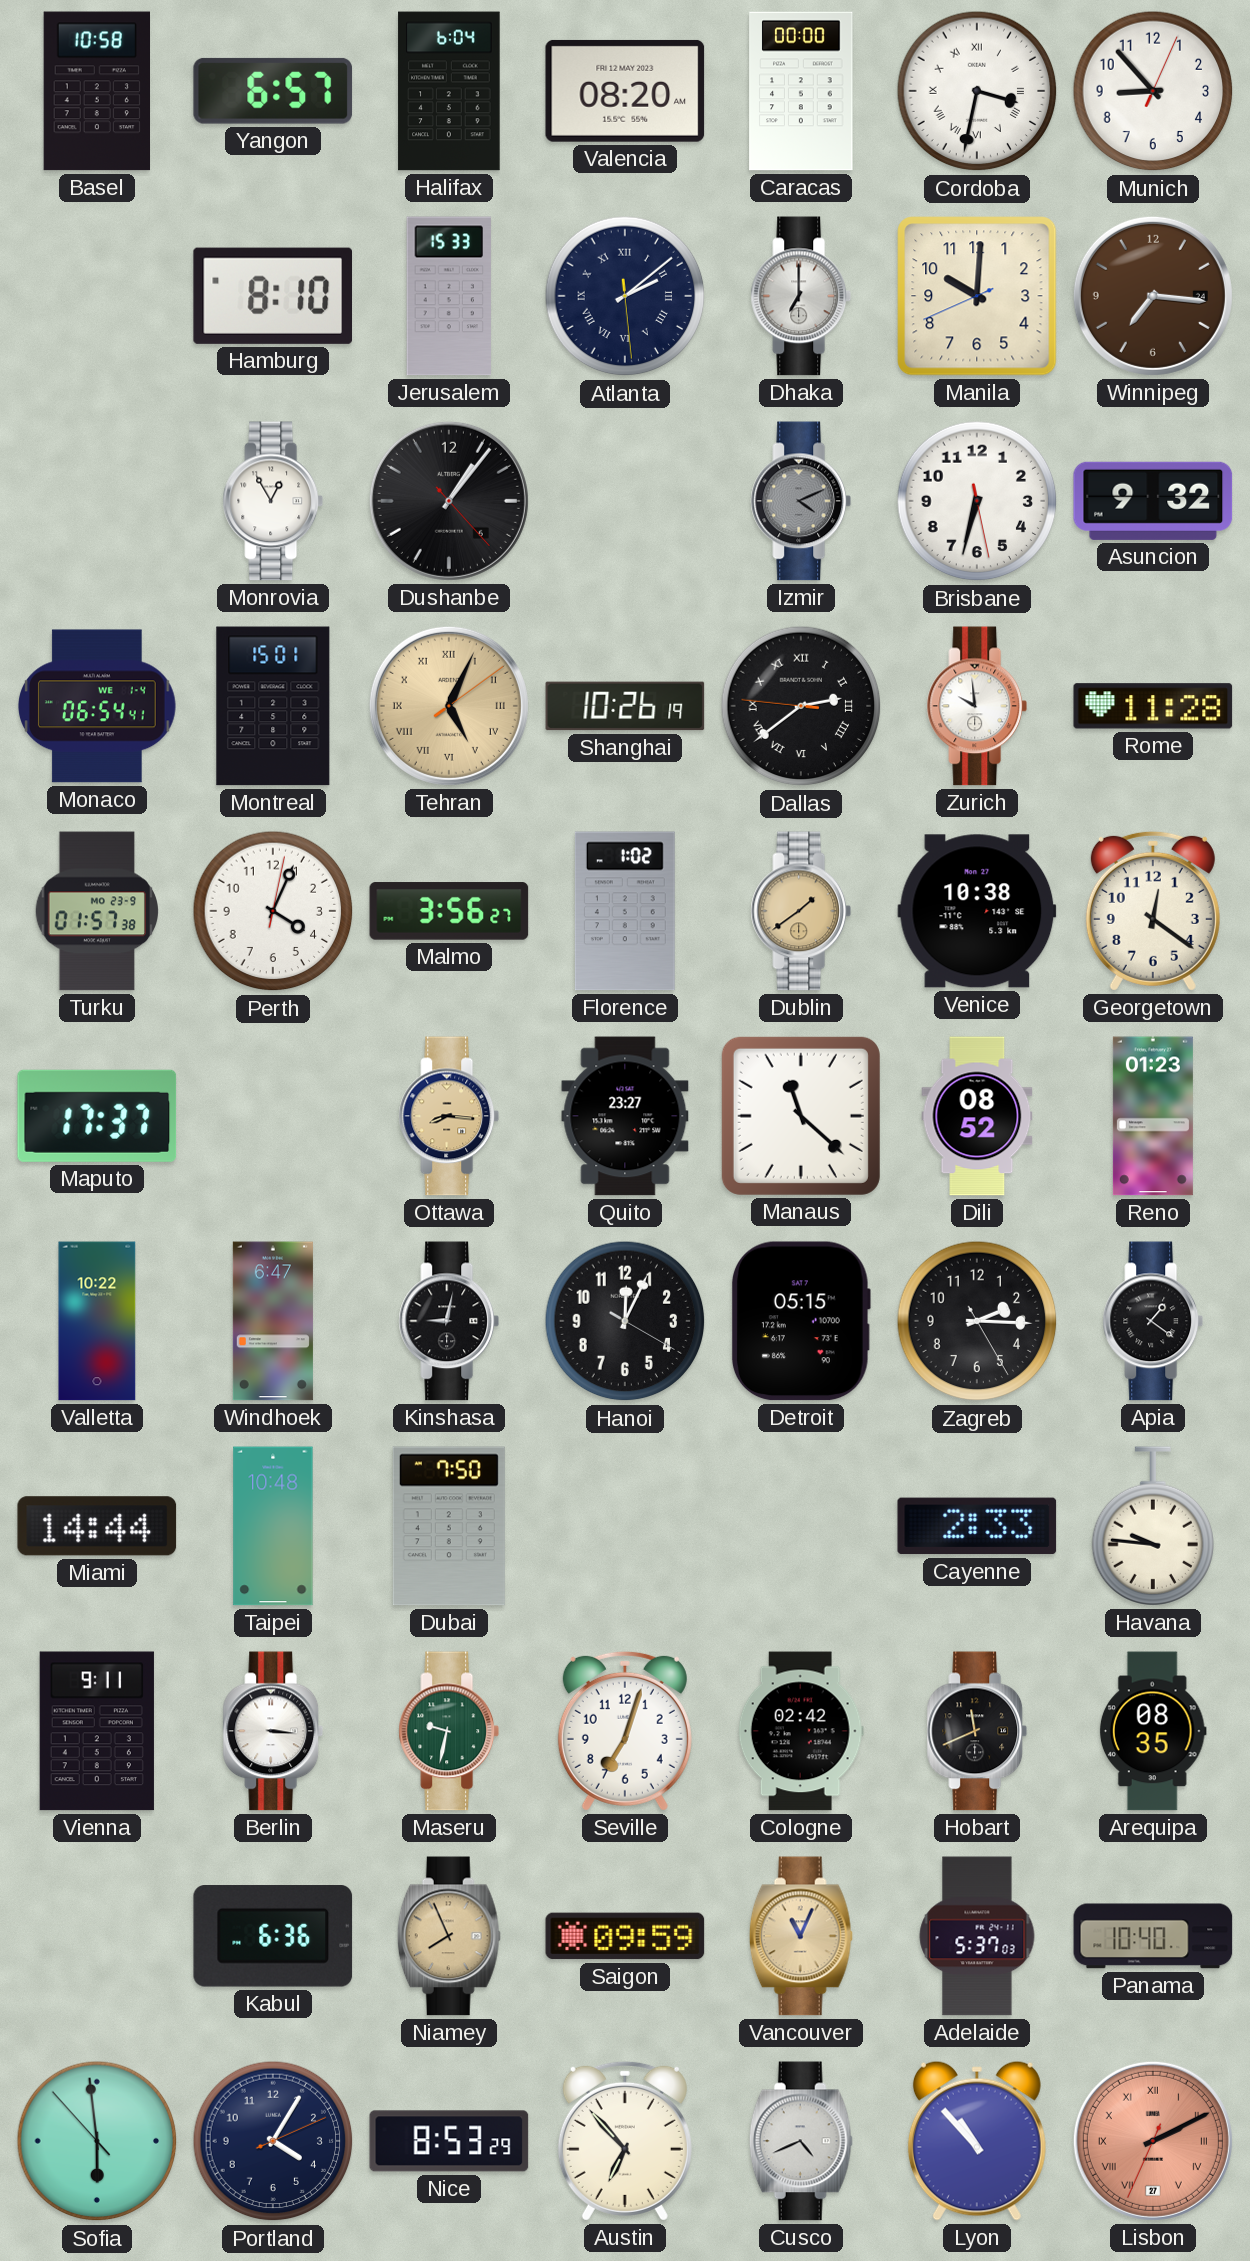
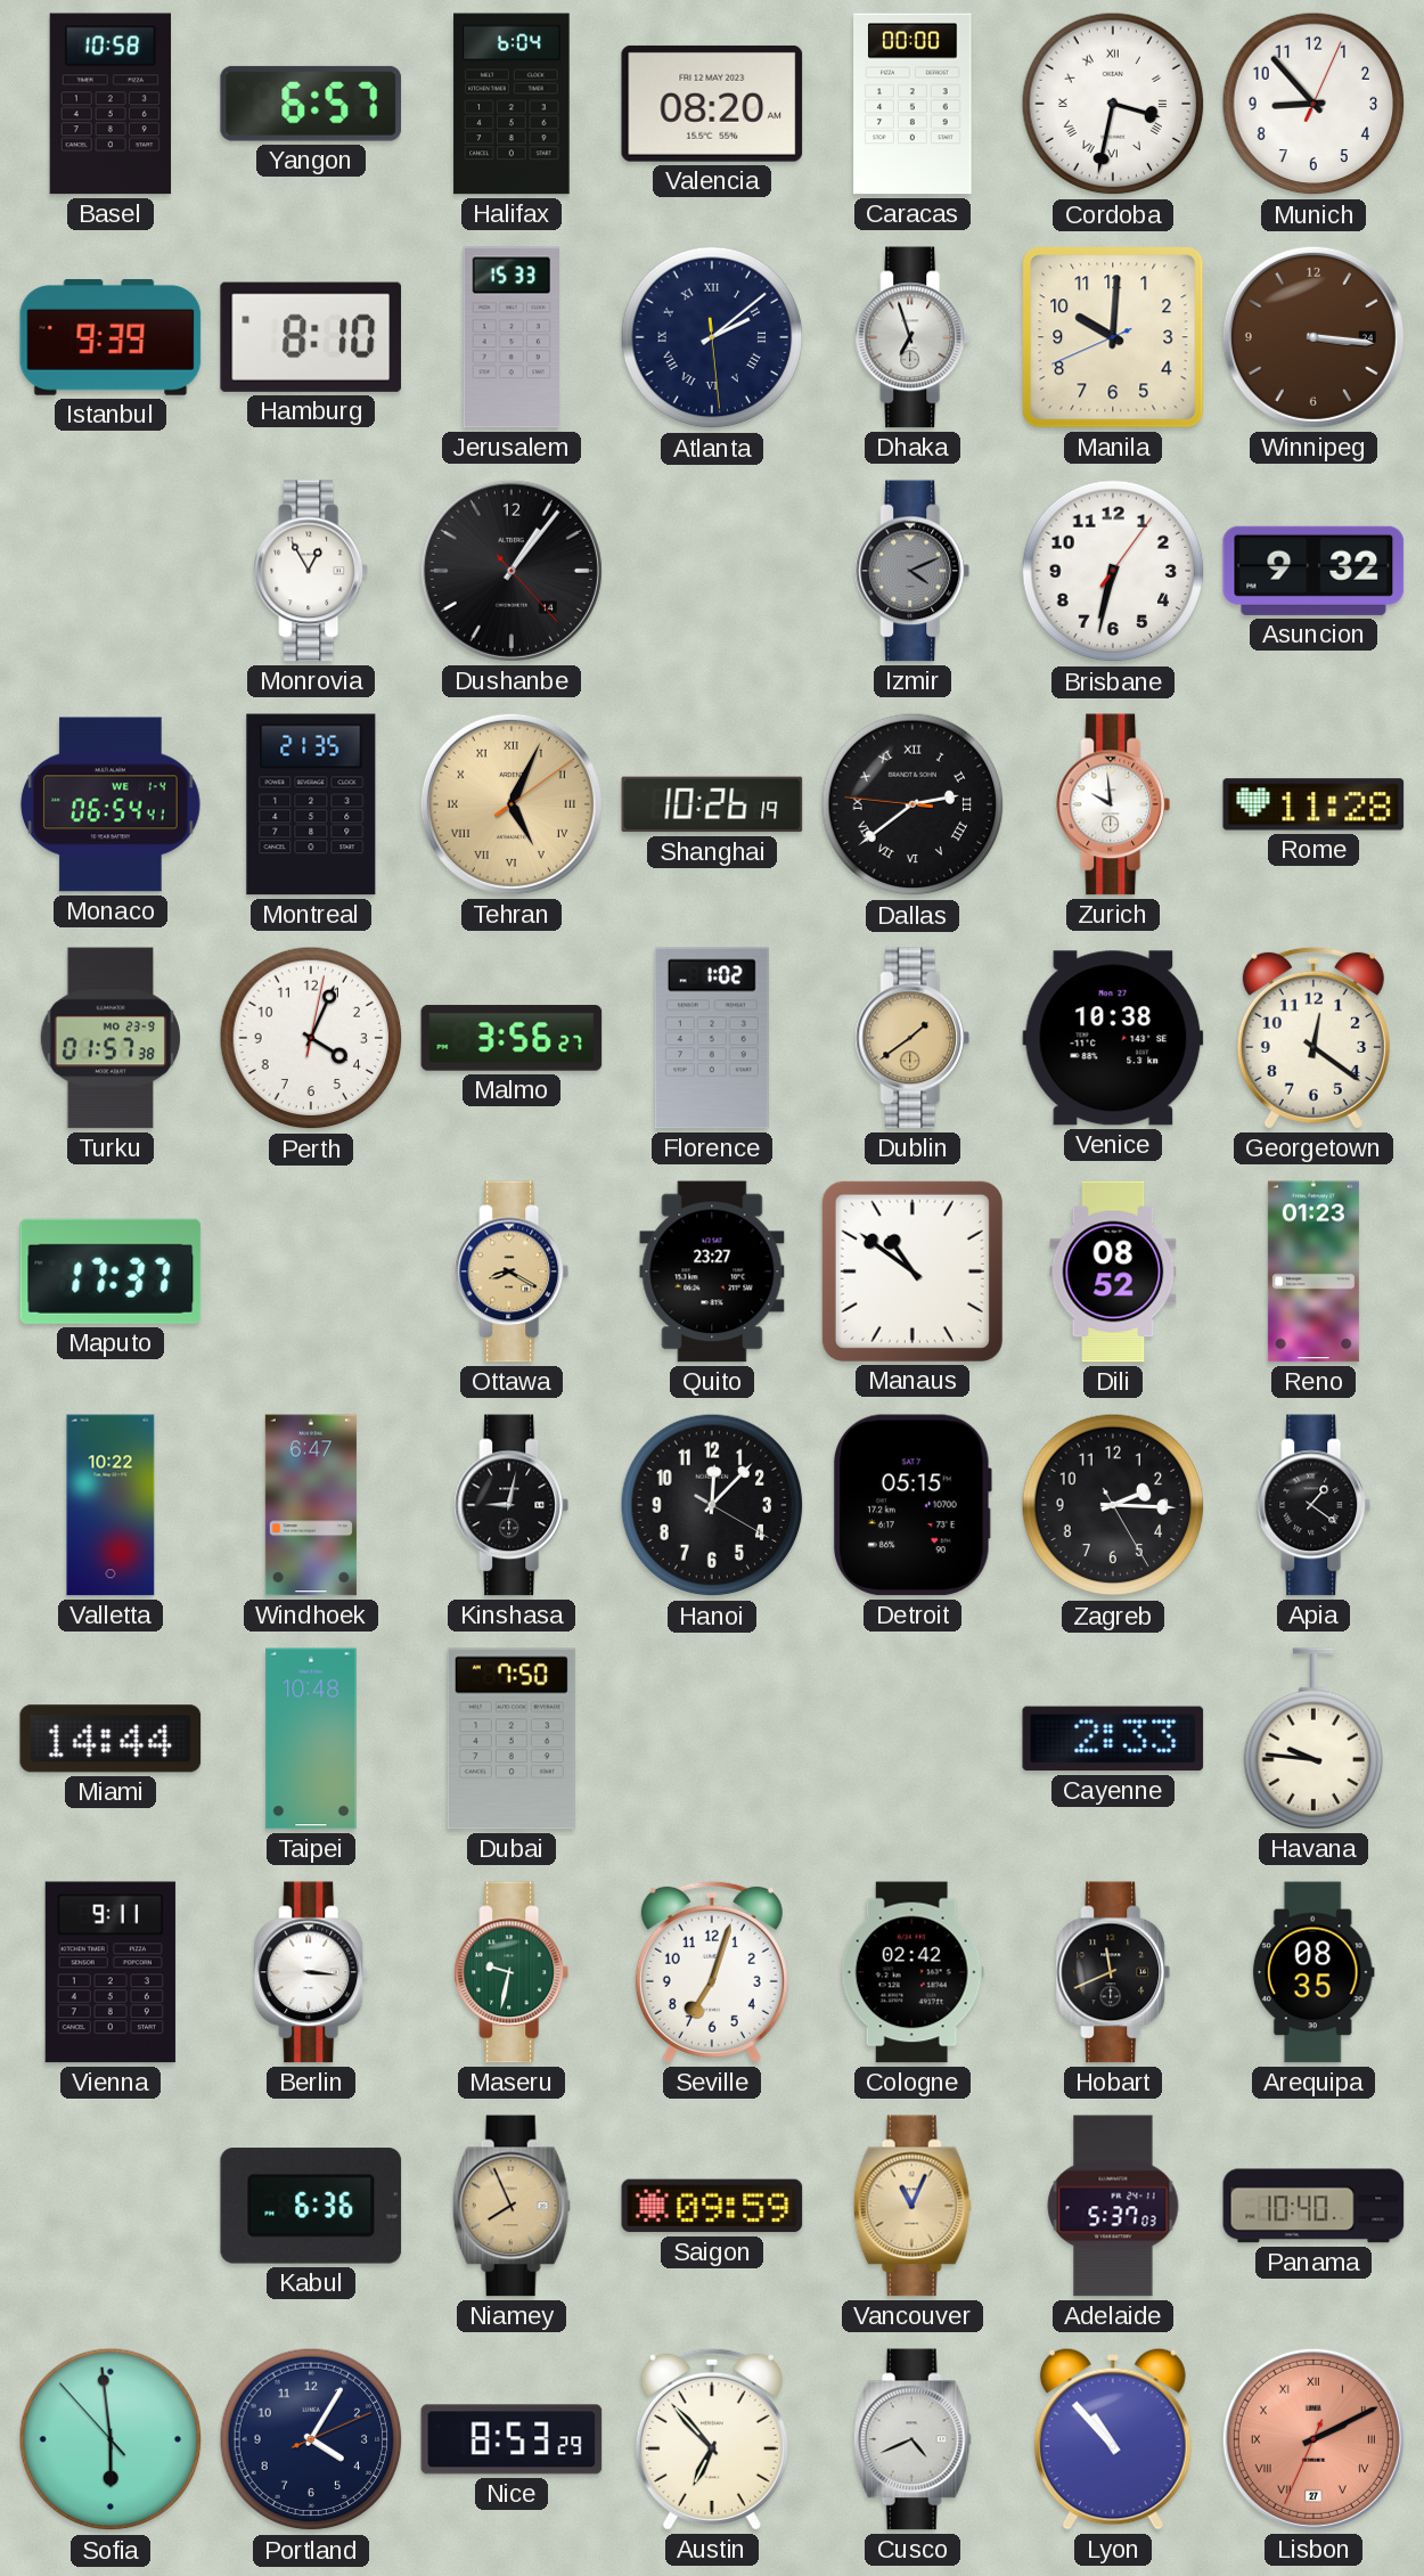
Istanbul: none -> 9:39 (111, 338)
Dhaka: 7:00 -> 6:57 (912, 337)
Winnipeg: 7:16 -> 3:16 (1313, 337)
Dushanbe date: 6 -> 14 (512, 571)
Brisbane: 6:32:28 -> 6:32:06 (1113, 571)
Montreal: 15:01 -> 21:35 (311, 804)
Ottawa: 8:16 -> 8:20 (512, 1271)
Manaus: 11:22 -> 10:51 (912, 1271)
Hanoi: 12:04 -> 12:07 (712, 1505)
